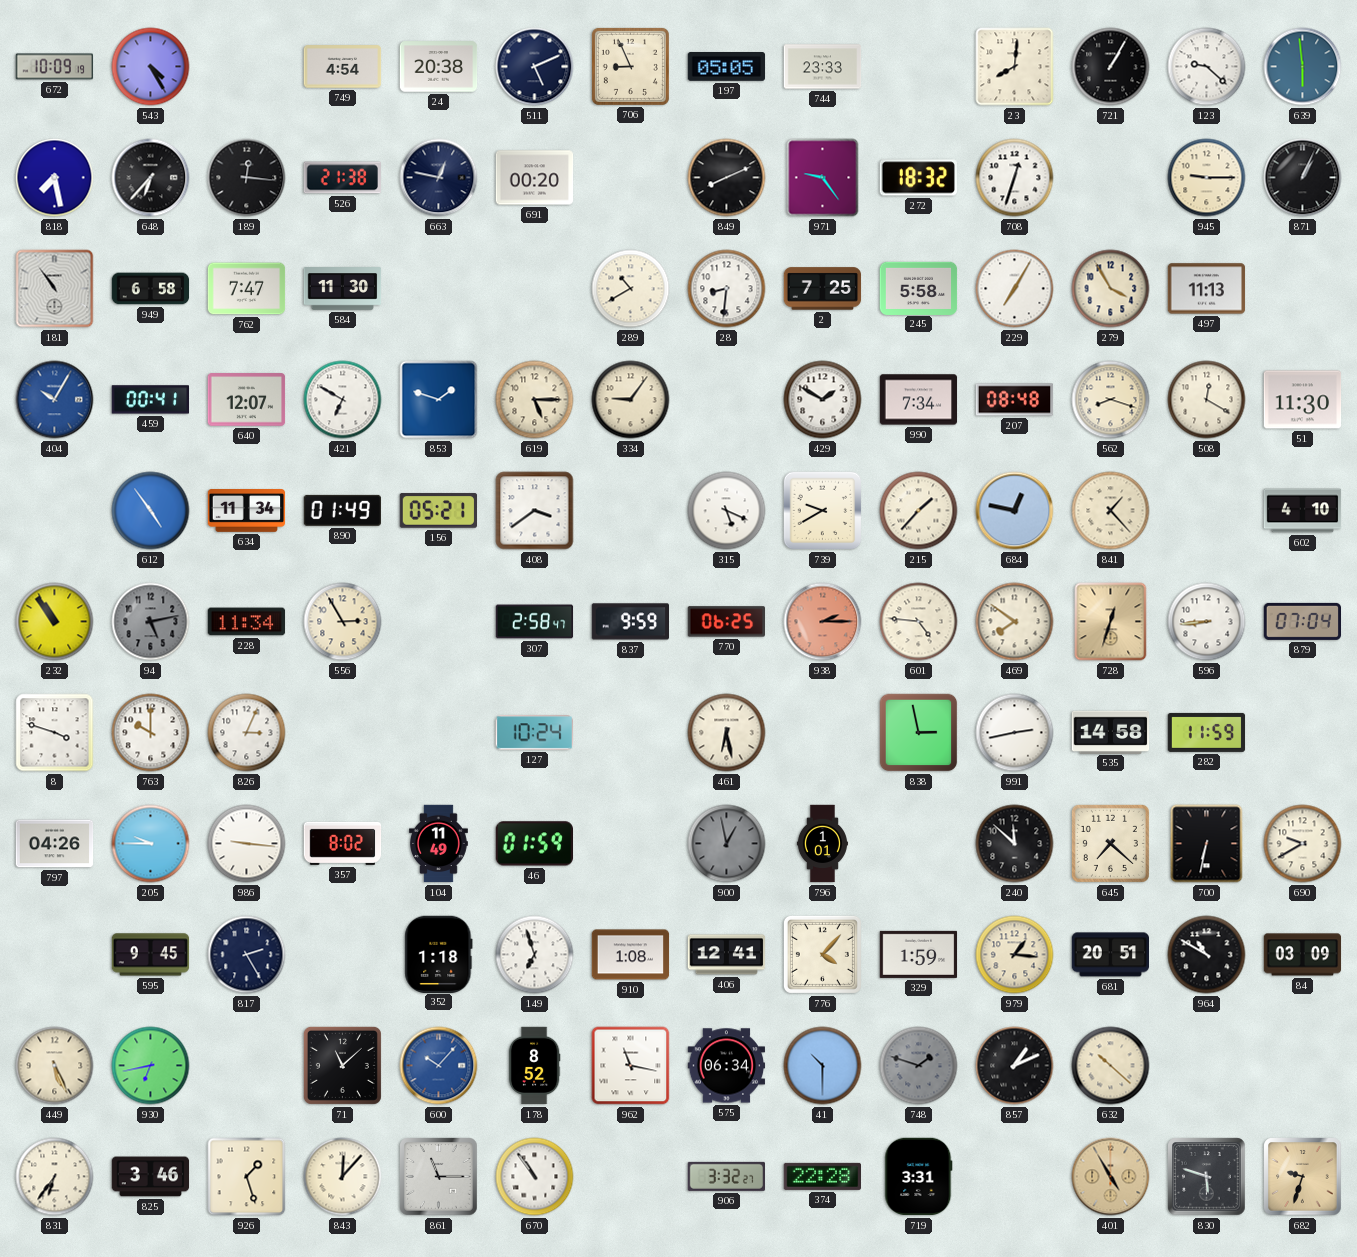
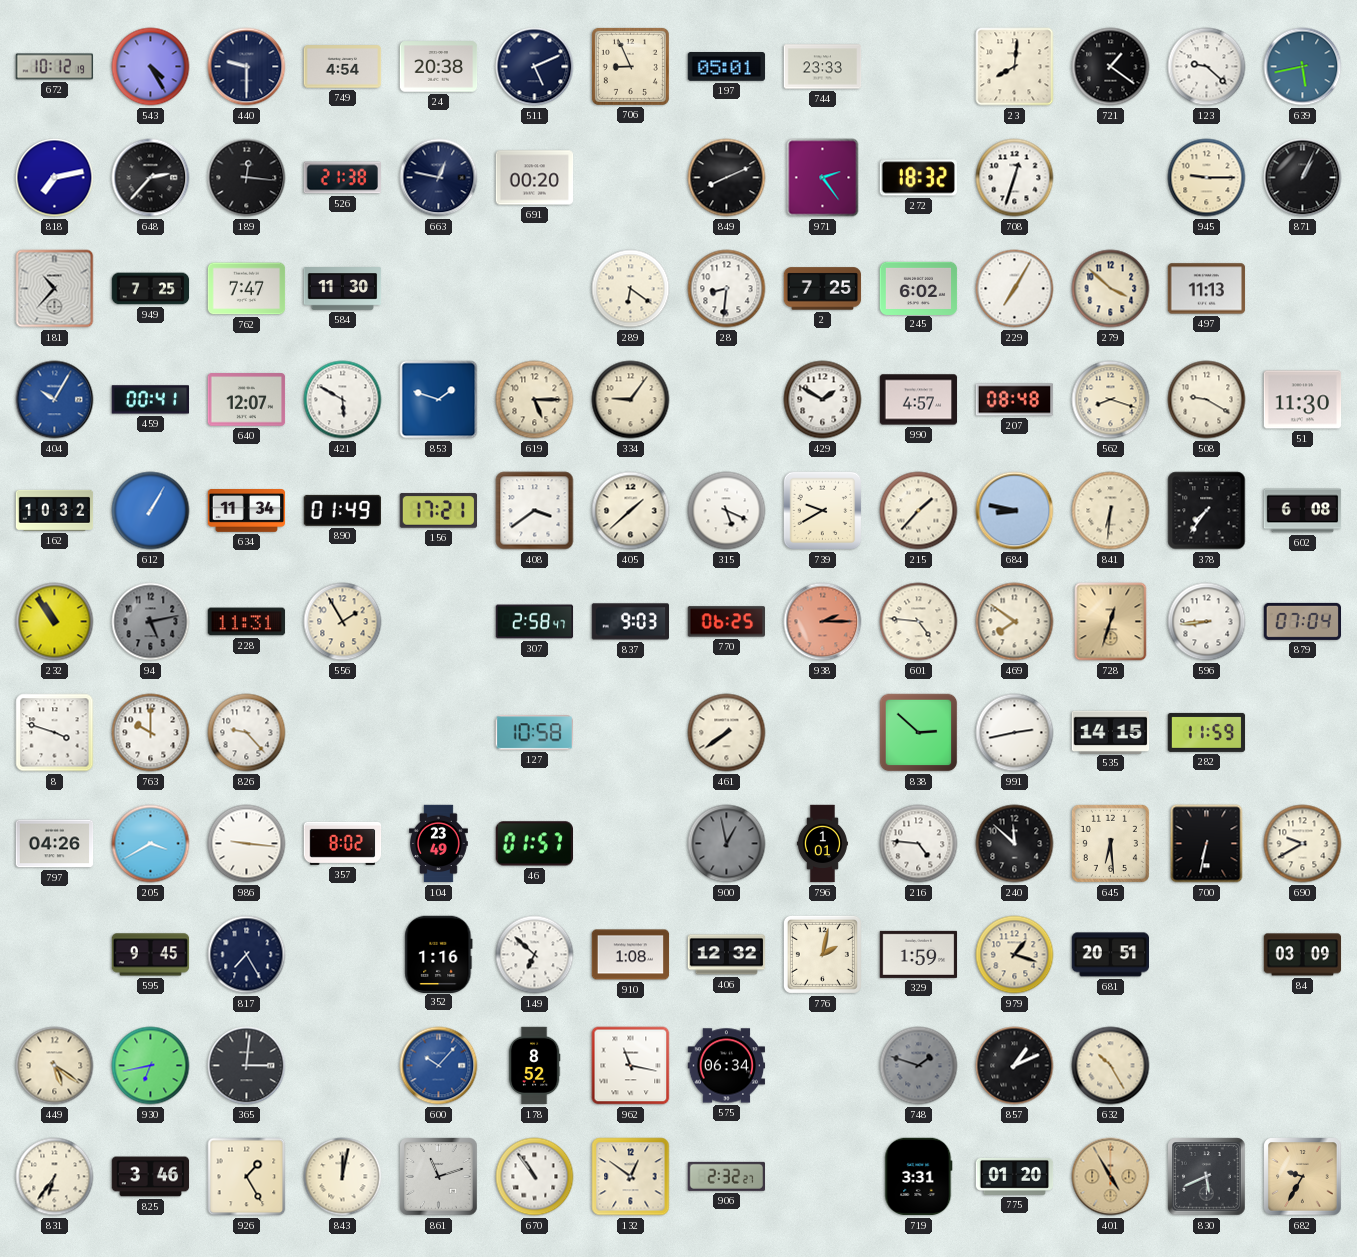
672: 10:09 -> 10:12 (55, 67)
440: none -> 9:30 (247, 67)
197: 05:05 -> 05:01 (727, 67)
721: 1:05 -> 1:21 (1111, 67)
639: 5:59 -> 5:43 (1303, 67)
818: 7:28 -> 7:13 (55, 178)
648: 6:37 -> 2:37 (151, 178)
971: 9:24 -> 2:24 (823, 178)
181: 10:54 -> 10:37 (55, 289)
949: 6:58 -> 7:25 (151, 289)
289: 10:40 -> 6:21 (631, 289)
245: 5:58 -> 6:02 (919, 288)
279: 3:55 -> 3:52 (1111, 289)
421: 6:50 -> 5:50 (343, 400)
990: 7:34 -> 4:57 (919, 400)
508: 12:20 -> 9:20 (1207, 400)
162: none -> 10:32 (55, 510)
612: 4:54 -> 1:05 (151, 511)
156: 05:21 -> 17:21 (438, 511)
405: none -> 1:38 (631, 511)
684: 12:47 -> 8:47 (1015, 511)
841: 1:23 -> 6:31 (1111, 511)
378: none -> 7:36 (1207, 511)
602: 4:10 -> 6:08 (1303, 511)
228: 11:34 -> 11:31 (247, 622)
556: 2:55 -> 1:55 (343, 622)
837: 9:59 -> 9:03 (631, 622)
826: 3:04 -> 9:23 (247, 733)
127: 10:24 -> 10:58 (534, 733)
461: 6:28 -> 7:39 (727, 733)
838: 2:58 -> 2:52 (919, 733)
535: 14:58 -> 14:15 (1111, 732)
205: 9:45 -> 3:40 (151, 844)
104: 11:49 -> 23:49 (439, 844)
46: 01:59 -> 01:57 (534, 844)
216: none -> 4:46 (919, 844)
645: 7:22 -> 6:29 (1110, 843)
817: 2:25 -> 7:25 (247, 955)
352: 1:18 -> 1:16 (439, 954)
149: 6:57 -> 6:52 (535, 955)
406: 12:41 -> 12:32 (727, 955)
776: 4:07 -> 2:02 (822, 954)
979: 1:16 -> 1:18 (1015, 955)
964: 10:50 -> none (1207, 955)
449: 5:26 -> 5:21 (55, 1066)
365: none -> 3:01 (247, 1066)
71: 11:08 -> none (342, 1065)
41: 10:30 -> none (823, 1066)
632: 10:22 -> 10:25 (1111, 1066)
926: 1:27 -> 1:25 (247, 1177)
843: 12:07 -> 12:02 (343, 1177)
861: 11:15 -> 11:12 (439, 1177)
132: none -> 12:51 (631, 1177)
906: 3:32 -> 2:32 (726, 1176)
374: 22:28 -> none (822, 1176)
775: none -> 01:20 (1015, 1176)
830: 5:48 -> 5:41 (1207, 1177)
682: 9:33 -> 9:35 (1303, 1177)
